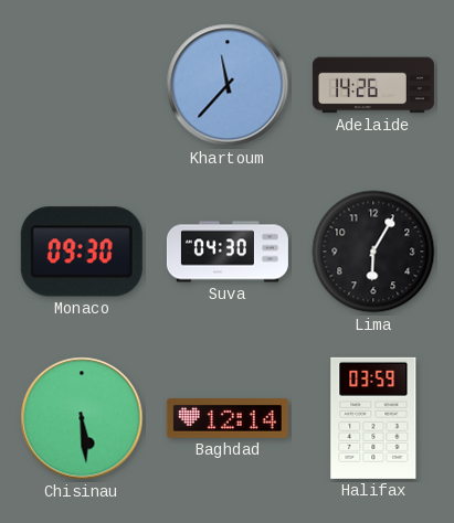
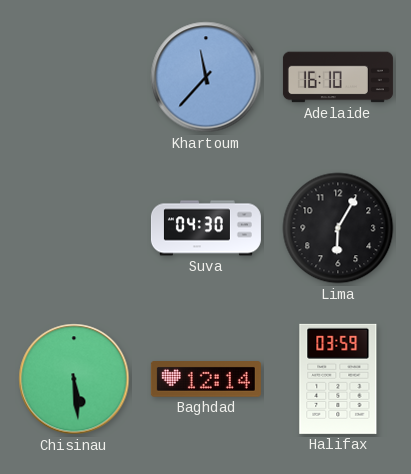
Adelaide: 14:26 -> 16:10 (338, 77)
Monaco: 09:30 -> none (82, 252)
